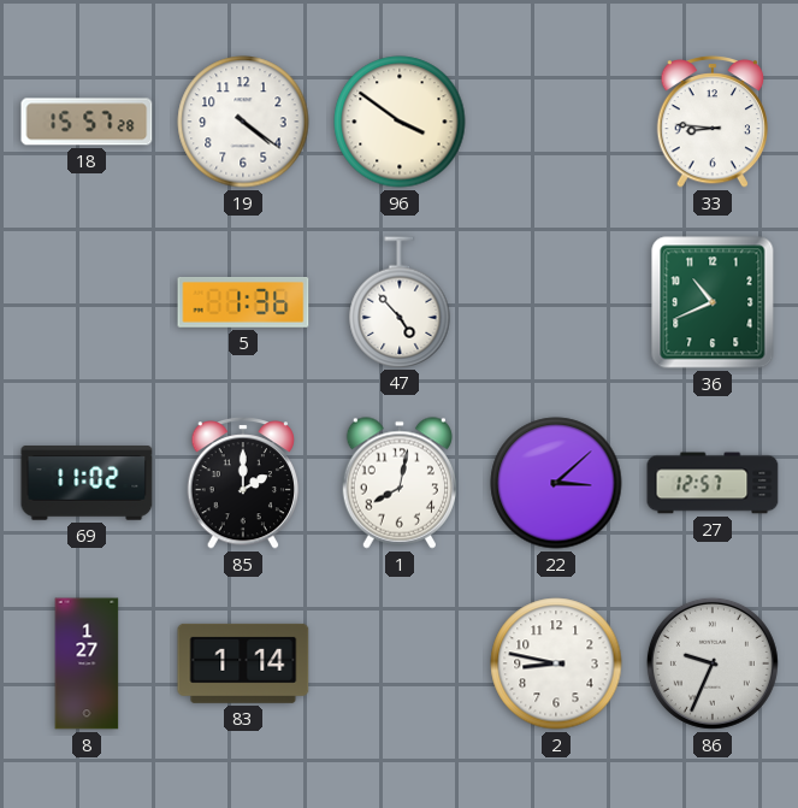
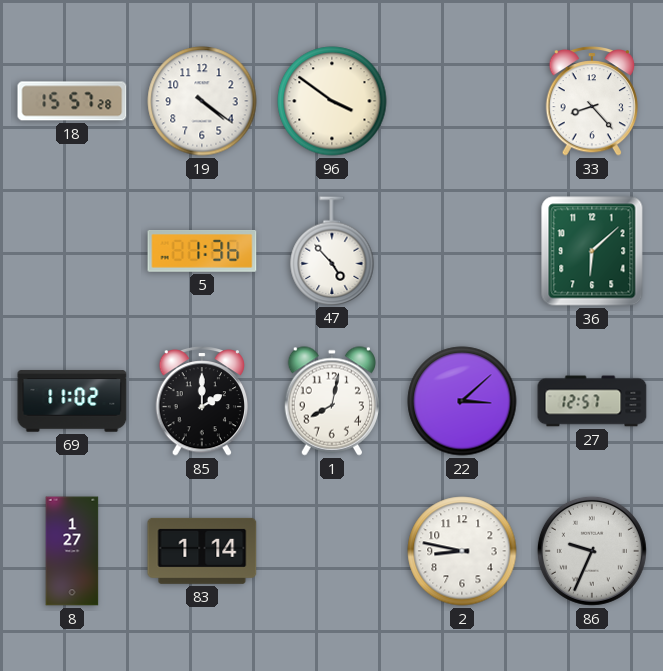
33: 8:46 -> 8:23 (592, 101)
36: 10:41 -> 6:08 (592, 251)
